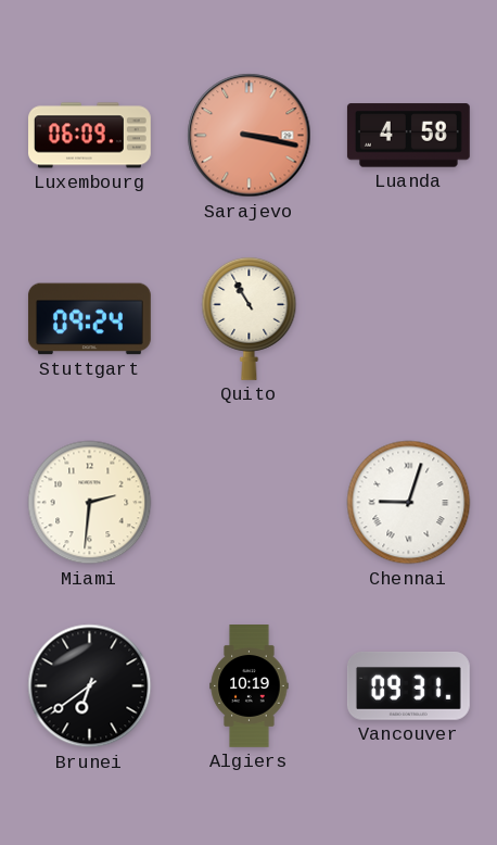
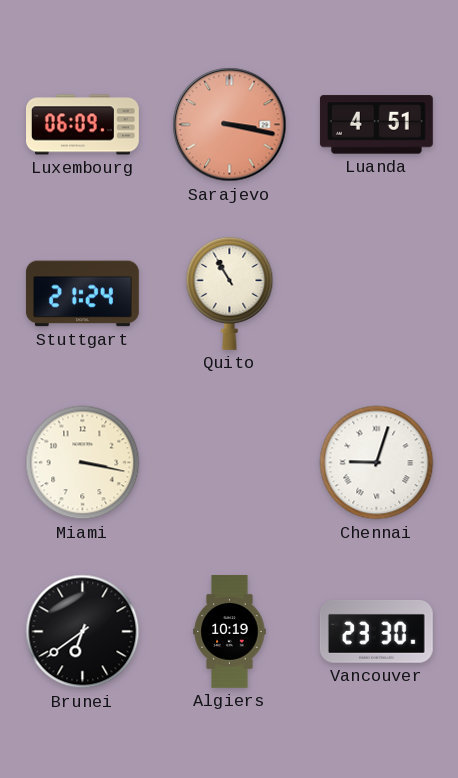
Luanda: 4:58 -> 4:51 (376, 125)
Stuttgart: 09:24 -> 21:24 (82, 294)
Miami: 2:31 -> 3:17 (83, 463)
Vancouver: 09:31 -> 23:30 (376, 632)
